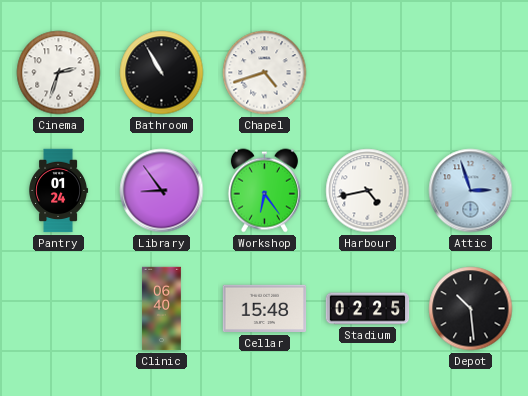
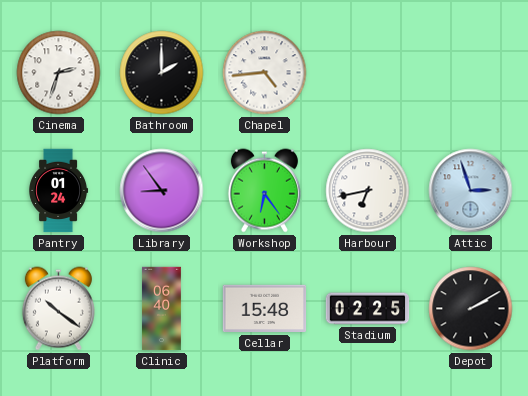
Bathroom: 10:55 -> 2:00 (162, 73)
Chapel: 4:42 -> 4:44 (265, 73)
Harbour: 4:43 -> 6:43 (368, 191)
Platform: none -> 10:21 (58, 309)
Depot: 10:29 -> 2:10 (471, 309)
